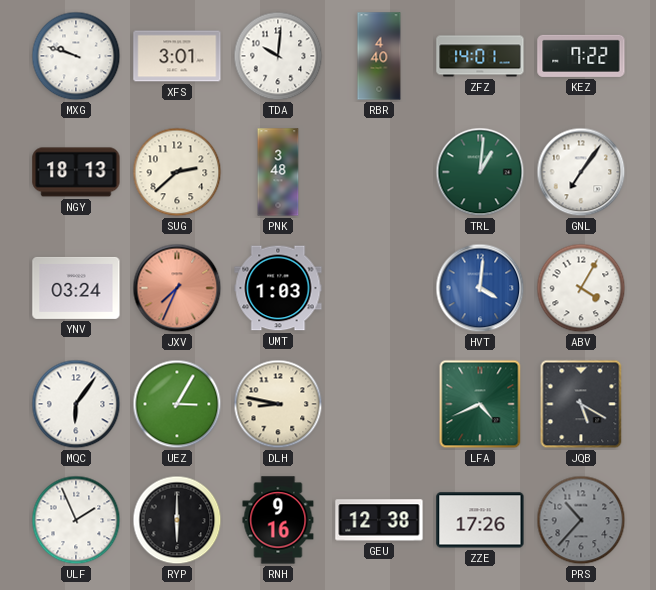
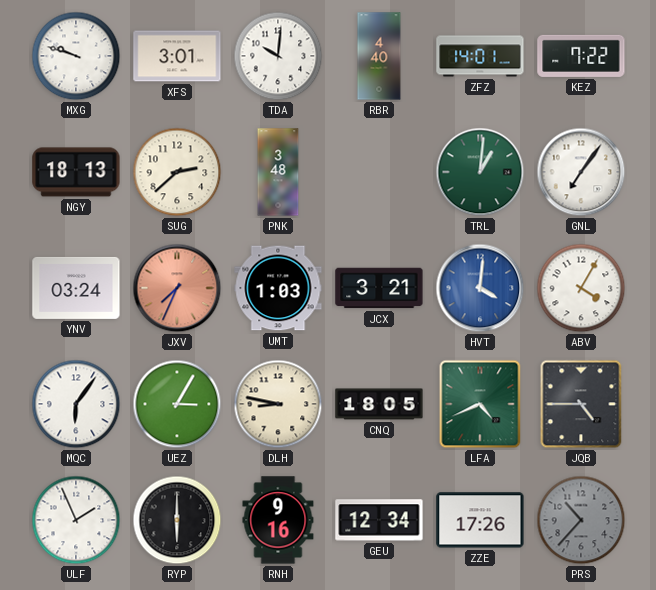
JCX: none -> 3:21 (379, 288)
CNQ: none -> 18:05 (379, 404)
JQB: 5:20 -> 4:45 (581, 404)
GEU: 12:38 -> 12:34 (379, 520)
